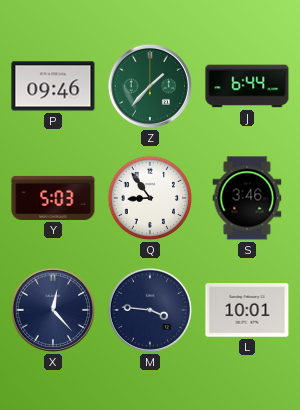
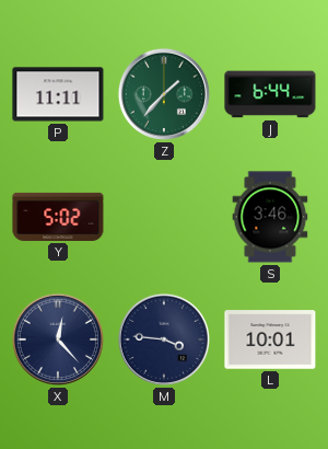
P: 09:46 -> 11:11 (58, 94)
Y: 5:03 -> 5:02 (58, 217)
Q: 8:54 -> none (150, 198)
